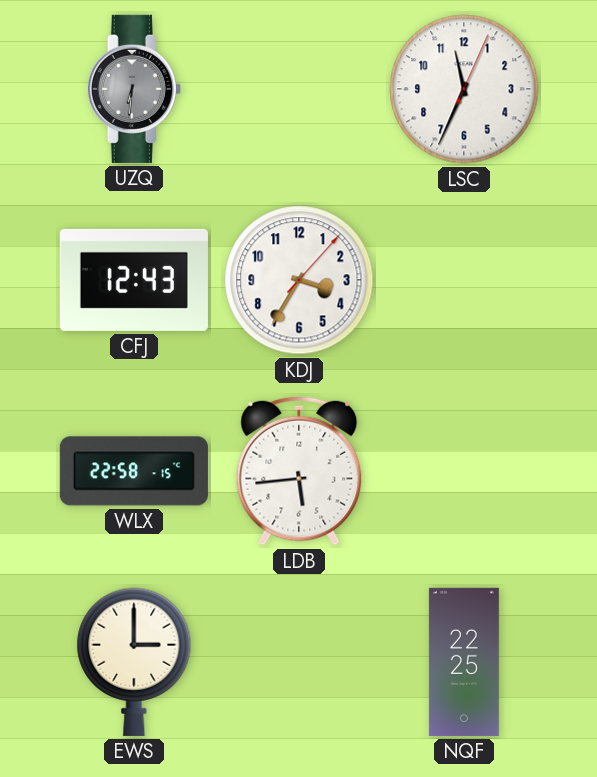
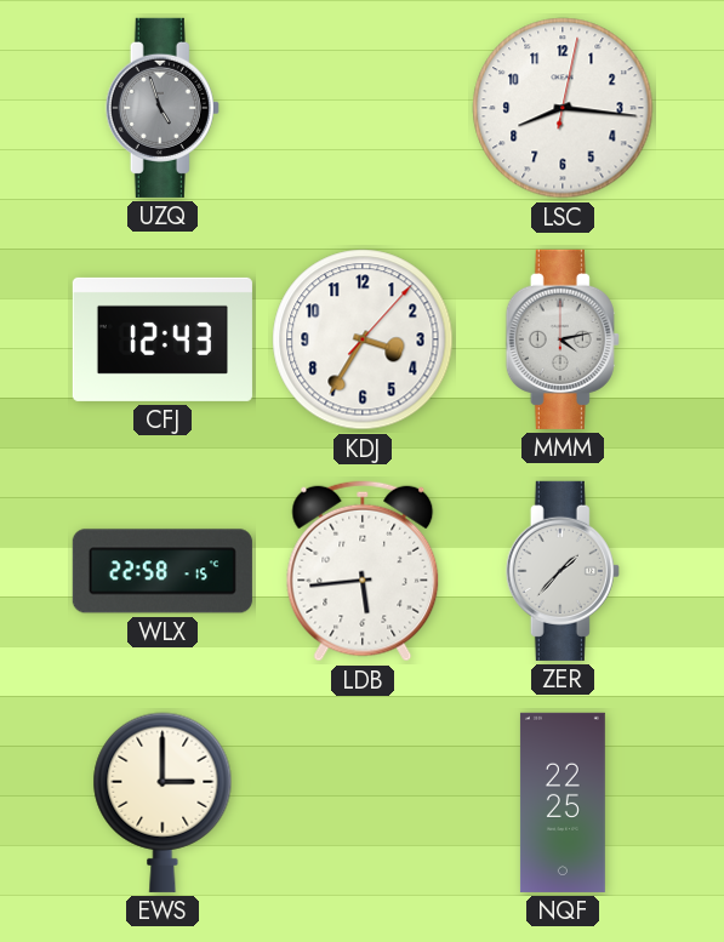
UZQ: 6:31 -> 4:57 (163, 108)
LSC: 11:34 -> 8:16 (563, 108)
MMM: none -> 4:13 (563, 339)
ZER: none -> 1:37 (563, 571)
